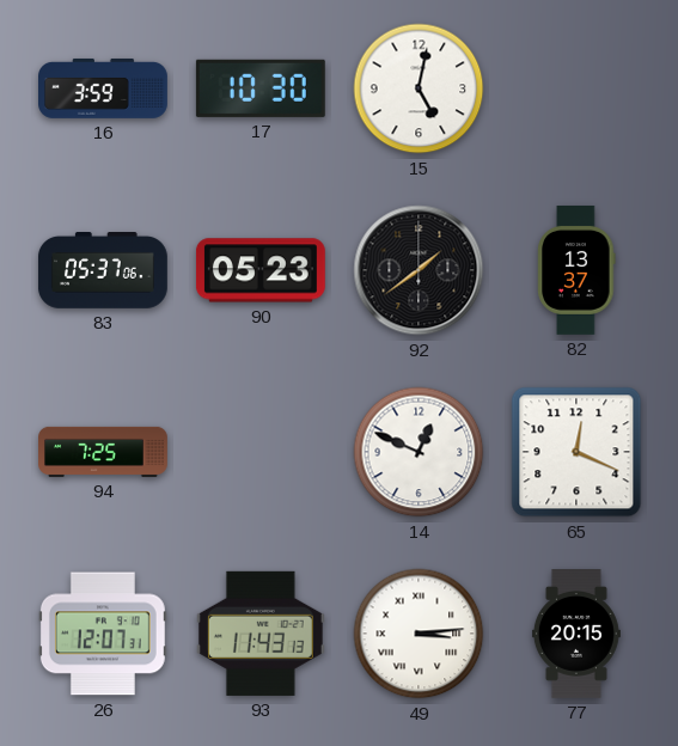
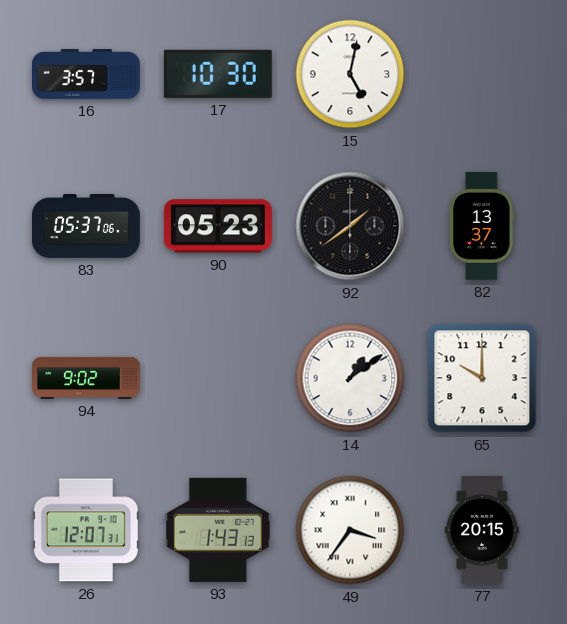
16: 3:59 -> 3:57 (87, 74)
94: 7:25 -> 9:02 (87, 378)
14: 12:49 -> 1:09 (350, 378)
65: 12:19 -> 10:00 (482, 378)
93: 11:43 -> 1:43 (218, 530)
49: 3:14 -> 3:36 (350, 530)
